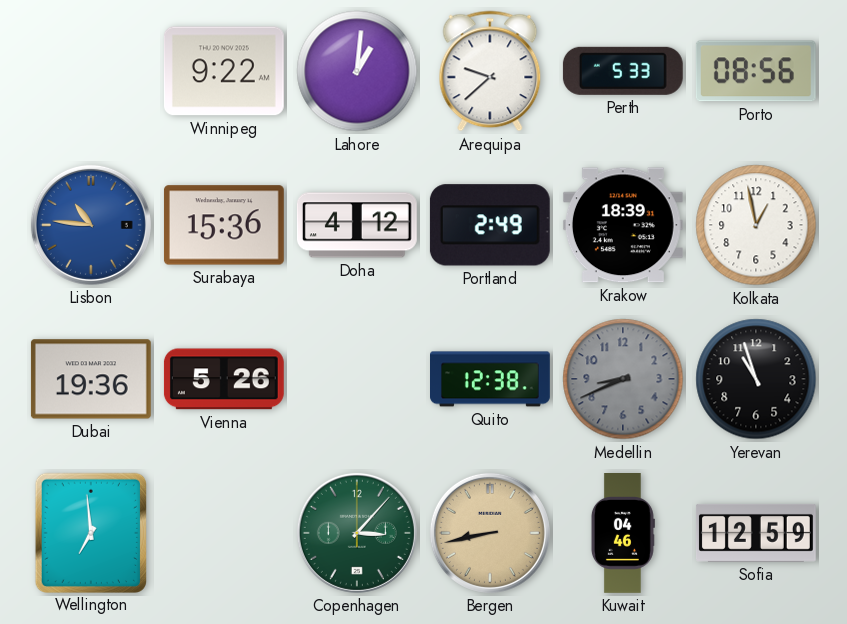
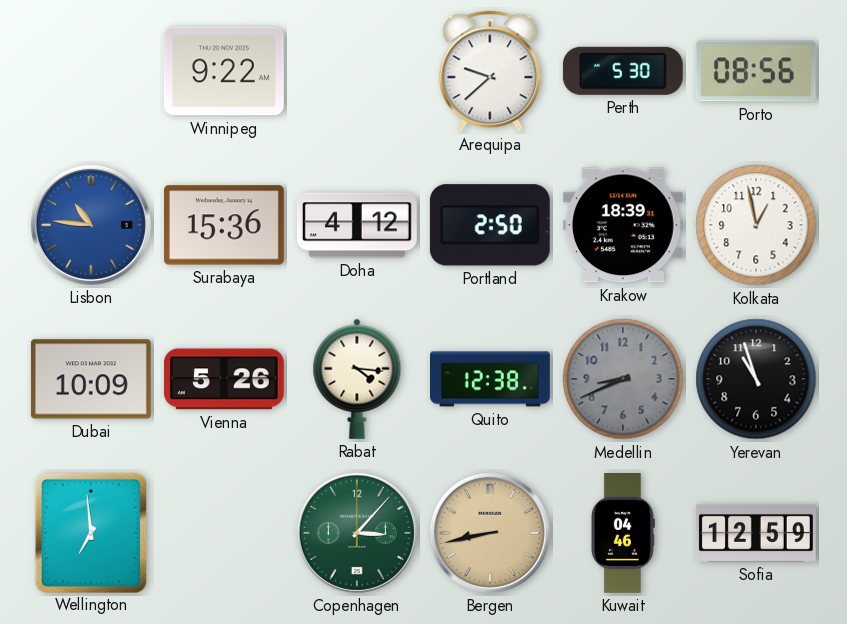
Lahore: 1:01 -> none (357, 71)
Perth: 5:33 -> 5:30 (623, 71)
Portland: 2:49 -> 2:50 (490, 225)
Dubai: 19:36 -> 10:09 (91, 379)
Rabat: none -> 4:16 (357, 379)
